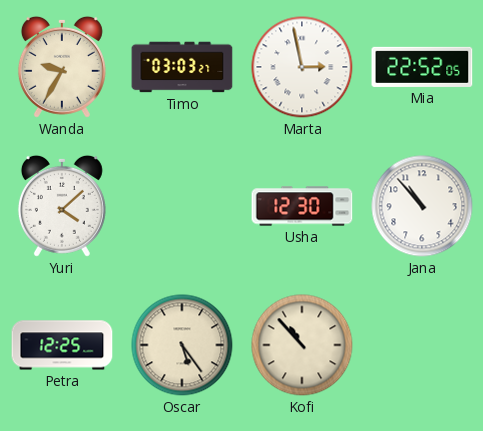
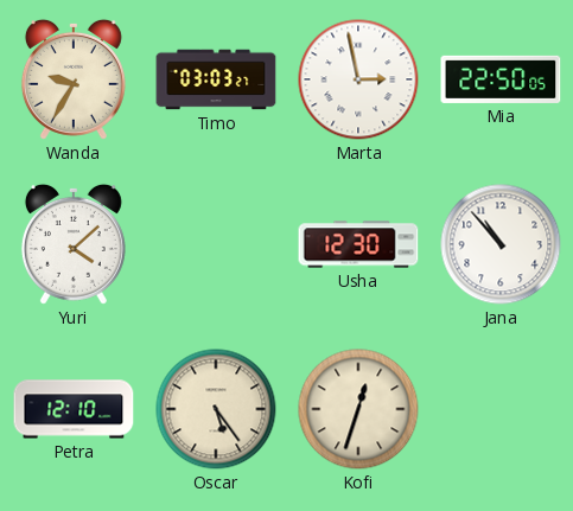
Mia: 22:52 -> 22:50 (501, 79)
Petra: 12:25 -> 12:10 (74, 409)
Kofi: 10:53 -> 12:33 (358, 409)
